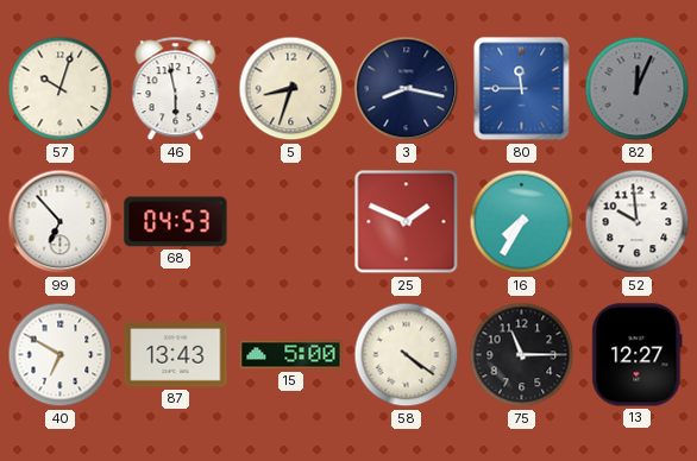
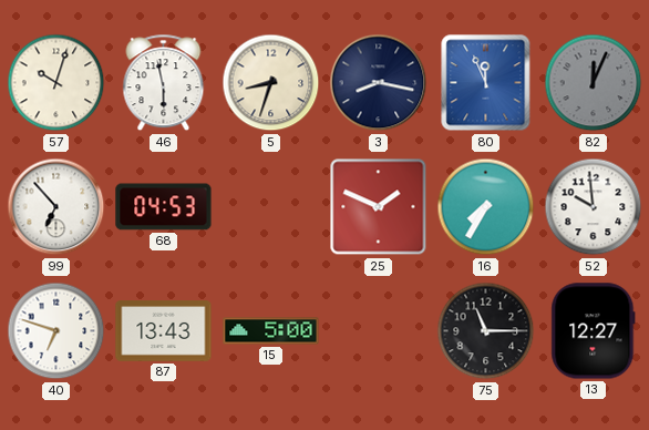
80: 11:45 -> 11:56 (486, 83)
40: 6:50 -> 6:48 (56, 331)
58: 4:21 -> none (407, 355)
